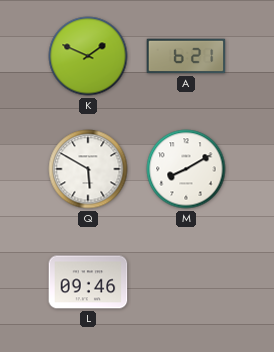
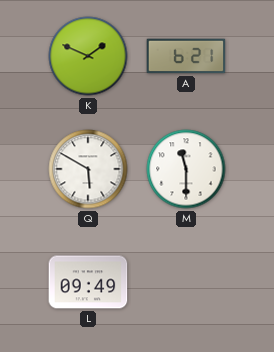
M: 8:10 -> 11:30 (186, 169)
L: 09:46 -> 09:49 (88, 282)
